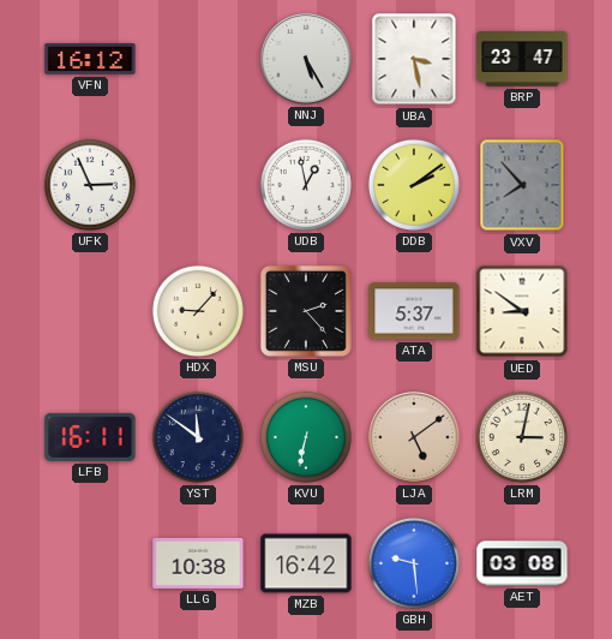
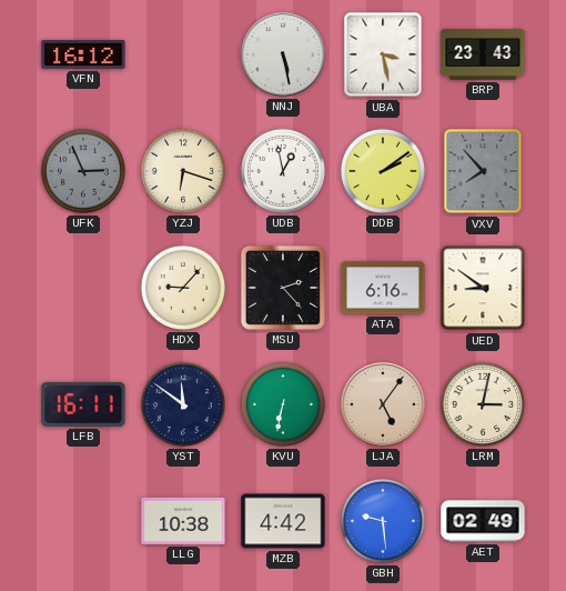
NNJ: 5:25 -> 5:28 (283, 54)
BRP: 23:47 -> 23:43 (483, 56)
UFK dial: white -> grey (83, 171)
YZJ: none -> 6:18 (183, 171)
ATA: 5:37 -> 6:16 (383, 288)
LJA: 5:09 -> 5:06 (383, 404)
MZB: 16:42 -> 4:42 (283, 521)
AET: 03:08 -> 02:49 (483, 521)
